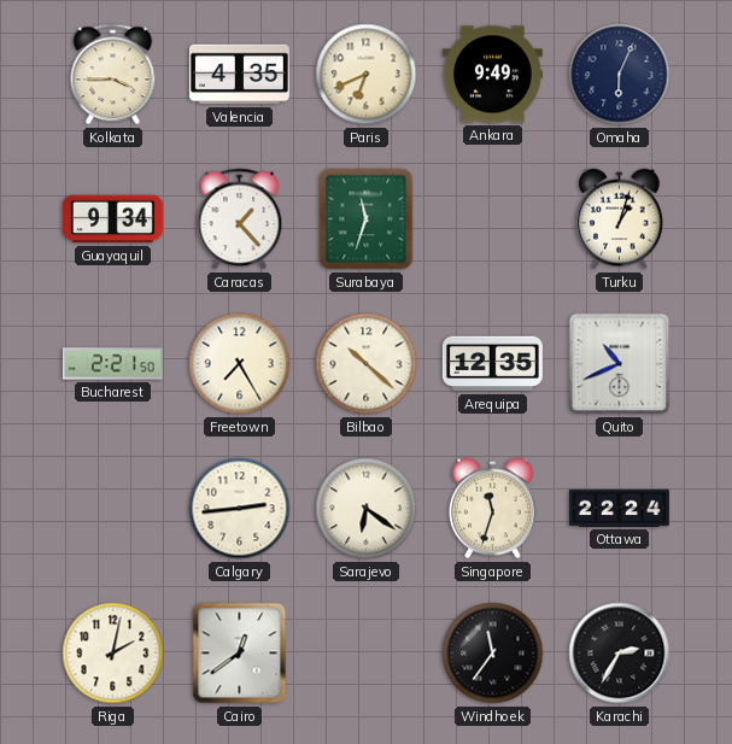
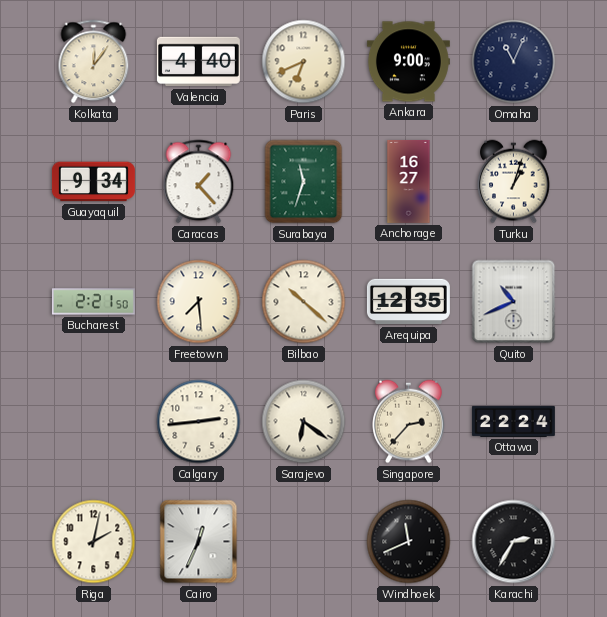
Kolkata: 3:45 -> 12:06 (94, 62)
Valencia: 4:35 -> 4:40 (198, 62)
Ankara: 9:49 -> 9:00 (408, 62)
Omaha: 6:04 -> 11:04 (514, 62)
Anchorage: none -> 16:27 (409, 181)
Freetown: 7:25 -> 7:29 (199, 302)
Singapore: 11:33 -> 2:37 (409, 422)
Cairo: 12:39 -> 12:34 (199, 542)
Windhoek: 11:36 -> 11:41 (409, 542)
